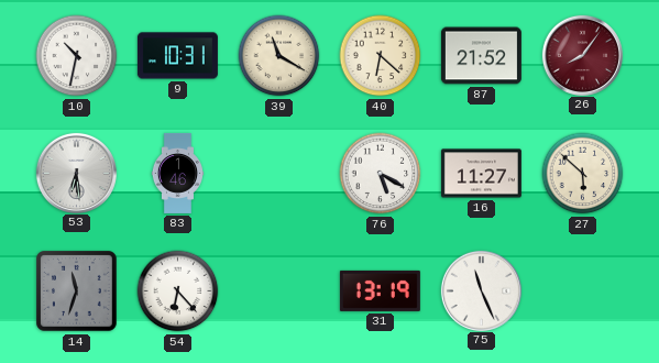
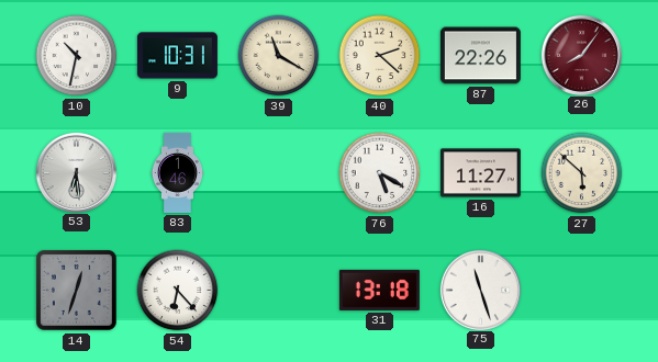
40: 6:22 -> 2:22 (380, 56)
87: 21:52 -> 22:26 (480, 56)
14: 11:33 -> 12:33 (77, 291)
31: 13:19 -> 13:18 (379, 290)
75: 11:26 -> 11:27 (480, 290)
